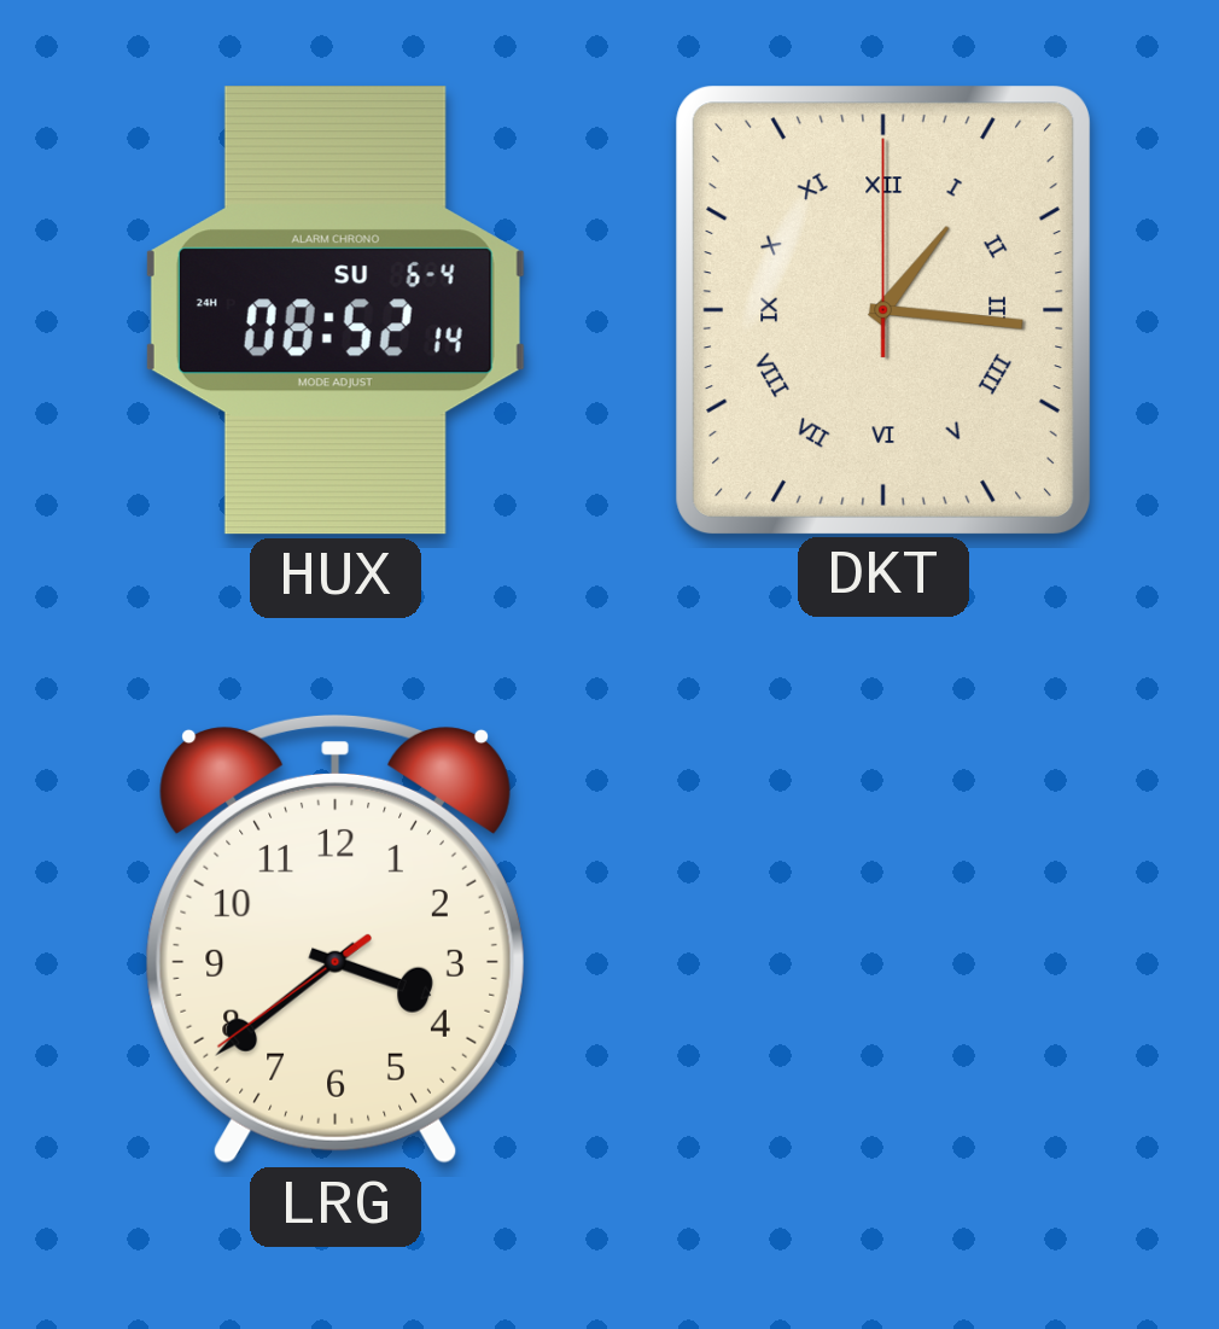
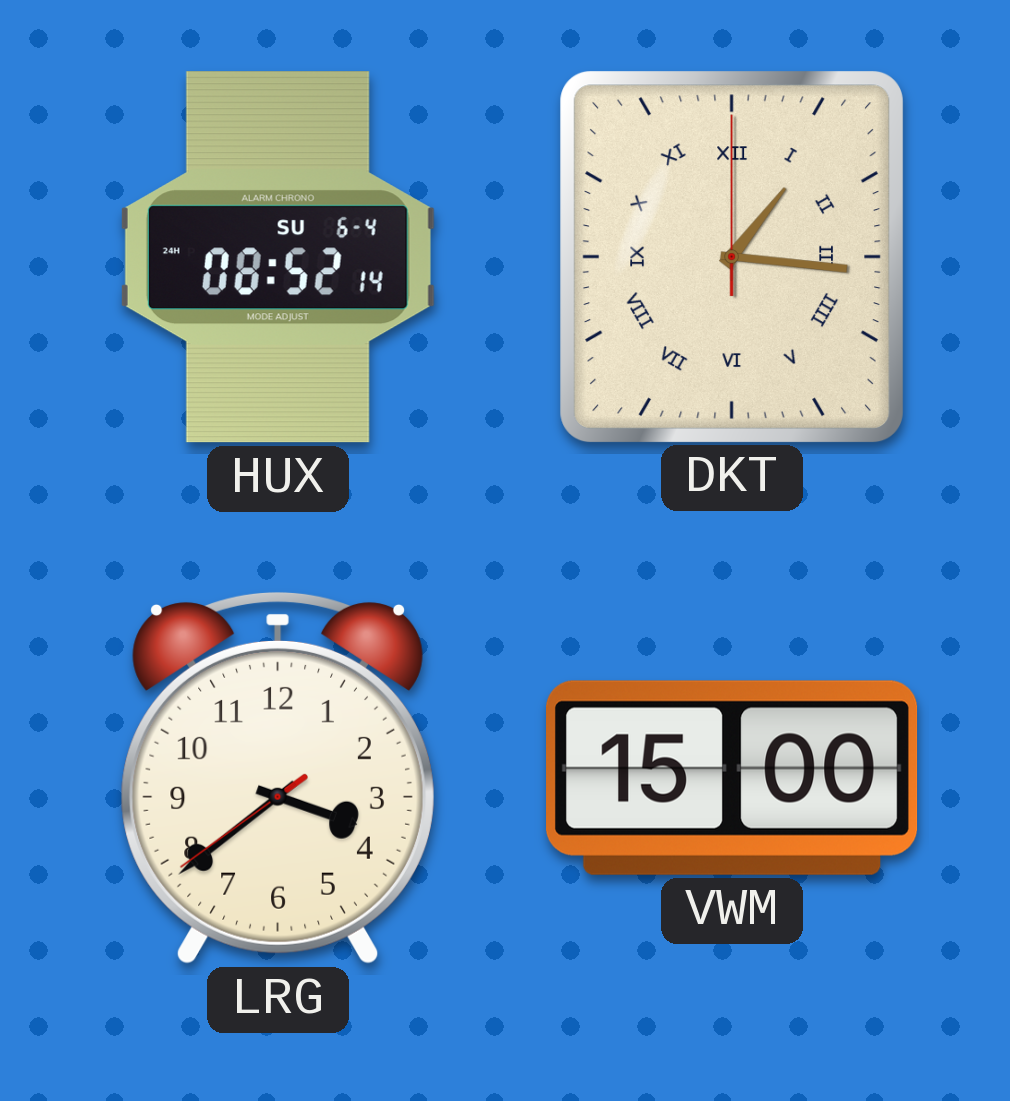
VWM: none -> 15:00 (732, 778)
